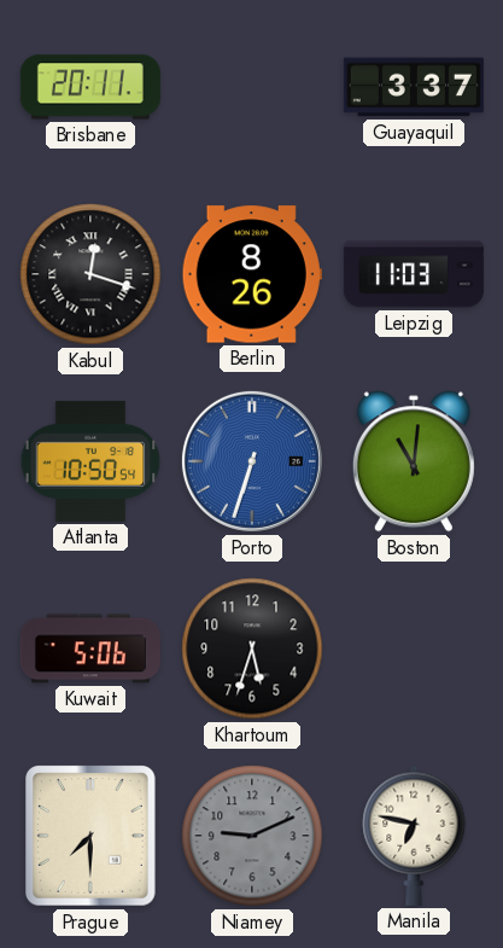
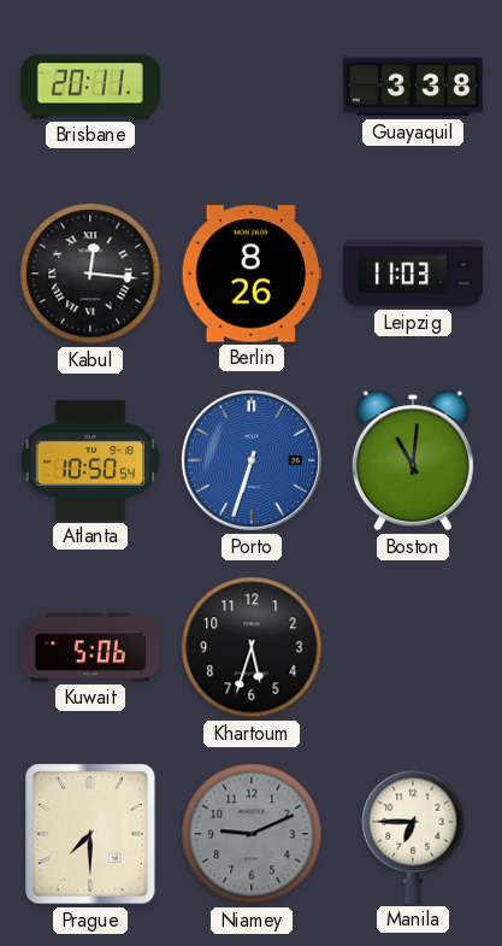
Guayaquil: 3:37 -> 3:38 (413, 87)
Kabul: 12:18 -> 12:16 (90, 274)
Manila: 6:47 -> 6:45 (413, 834)
